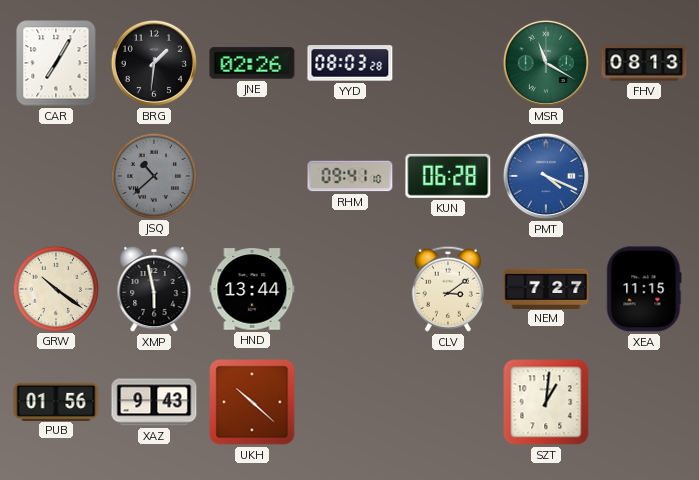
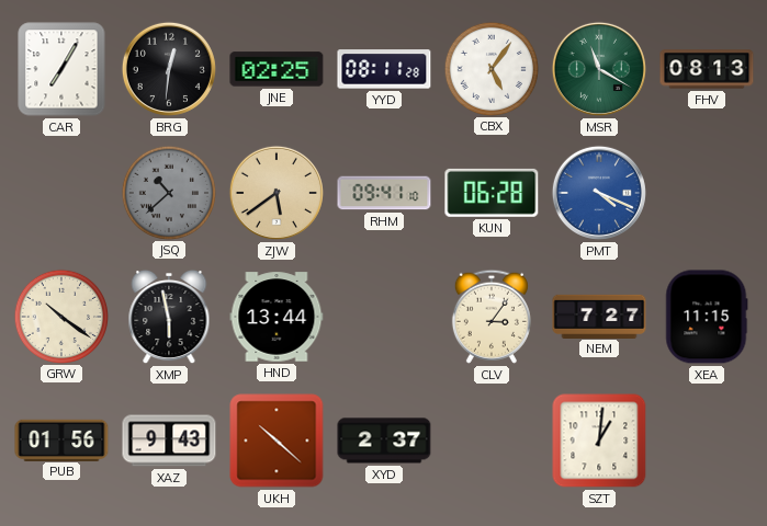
BRG: 1:31 -> 12:31 (169, 69)
JNE: 02:26 -> 02:25 (277, 69)
YYD: 08:03 -> 08:11 (384, 69)
CBX: none -> 5:06 (490, 68)
ZJW: none -> 5:39 (277, 193)
CLV: 3:09 -> 3:06 (492, 317)
XYD: none -> 2:37 (384, 441)
